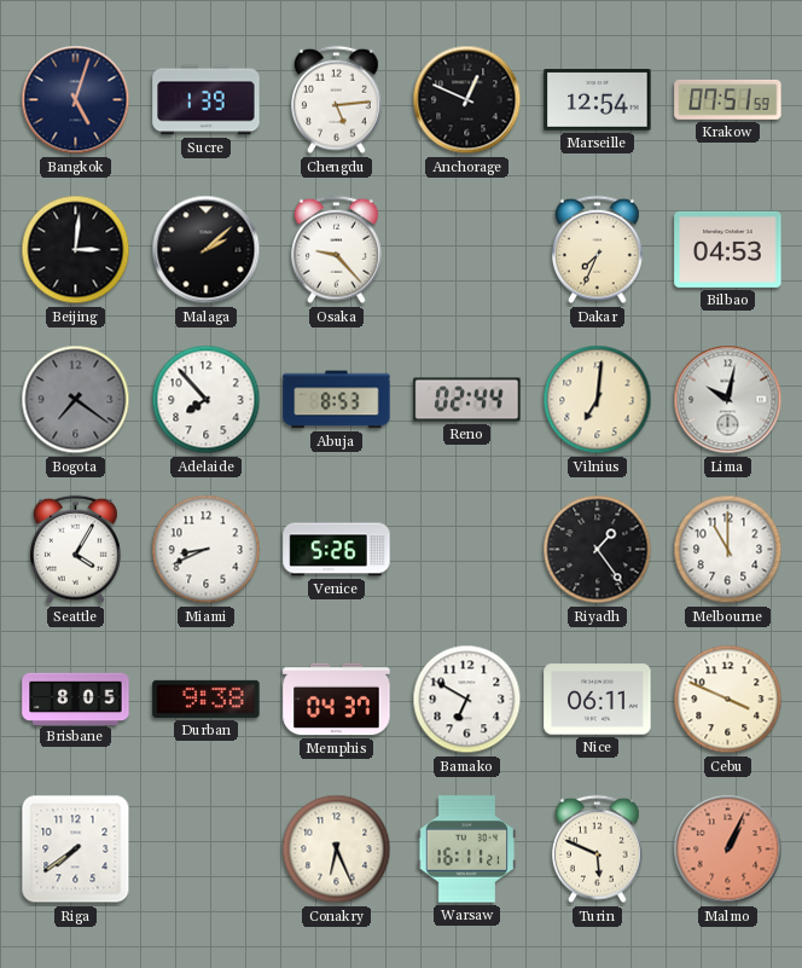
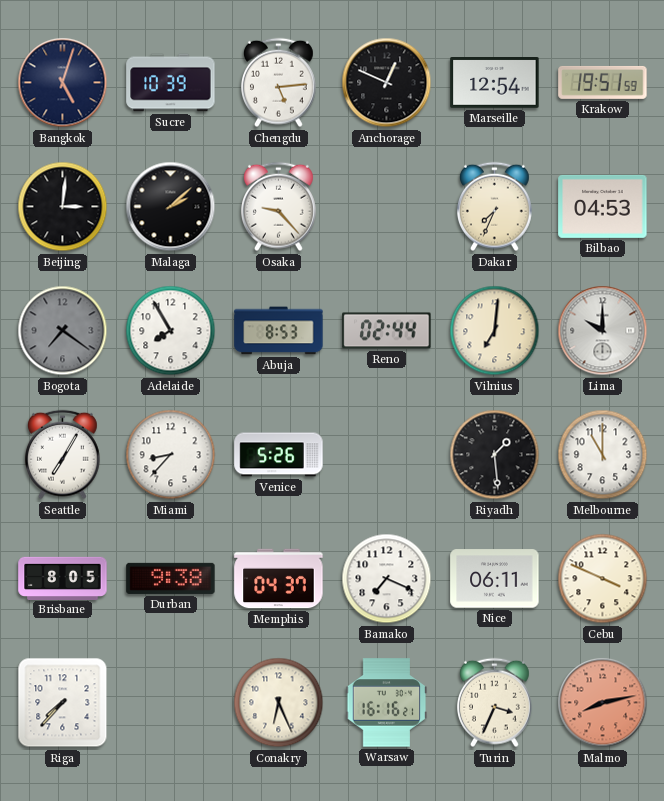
Sucre: 1:39 -> 10:39 (171, 83)
Krakow: 07:51 -> 19:51 (603, 82)
Adelaide: 7:53 -> 7:55 (171, 331)
Lima: 10:02 -> 10:00 (603, 331)
Seattle: 4:05 -> 7:05 (63, 455)
Miami: 8:41 -> 8:37 (171, 455)
Riyadh: 1:24 -> 1:29 (495, 455)
Bamako: 6:50 -> 7:19 (387, 579)
Riga: 7:39 -> 7:37 (63, 703)
Warsaw: 16:11 -> 16:16 (387, 703)
Turin: 5:49 -> 3:34 (495, 703)
Malmo: 1:04 -> 8:13 (603, 703)
